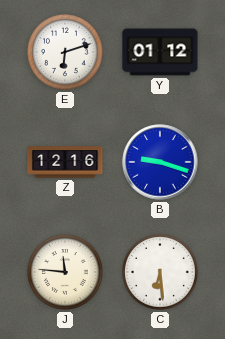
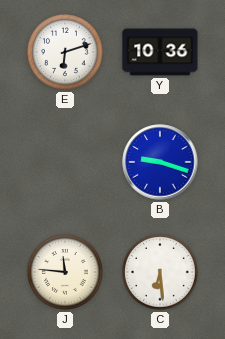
Y: 01:12 -> 10:36 (160, 52)
Z: 12:16 -> none (65, 162)
